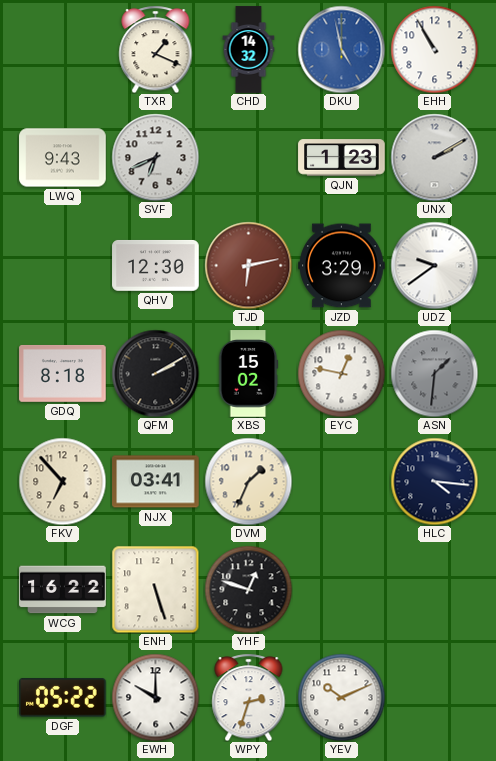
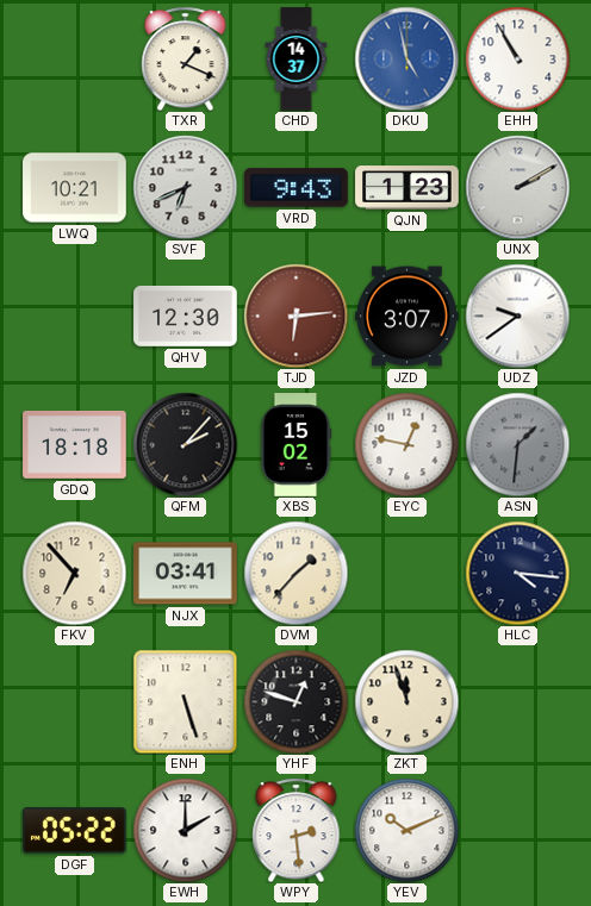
CHD: 14:32 -> 14:37 (297, 60)
LWQ: 9:43 -> 10:21 (75, 188)
VRD: none -> 9:43 (297, 188)
TJD: 6:13 -> 6:14 (295, 315)
JZD: 3:29 -> 3:07 (408, 317)
GDQ: 8:18 -> 18:18 (75, 444)
QFM: 2:10 -> 2:07 (185, 444)
DVM: 1:34 -> 1:37 (295, 573)
WCG: 16:22 -> none (63, 590)
ZKT: none -> 11:57 (406, 701)
EWH: 10:00 -> 2:00 (185, 830)
WPY: 2:33 -> 2:29 (297, 830)
